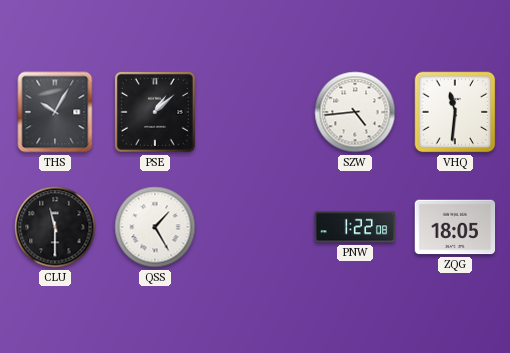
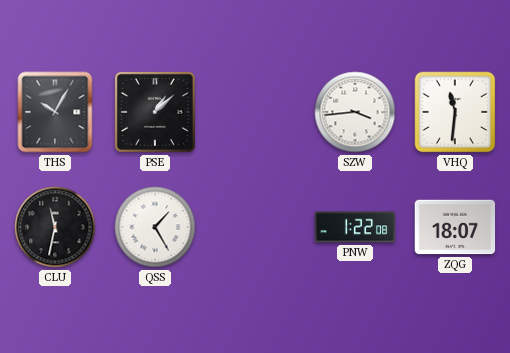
SZW: 4:44 -> 3:44 (355, 112)
CLU: 11:30 -> 11:32 (55, 227)
ZQG: 18:05 -> 18:07 (455, 227)
